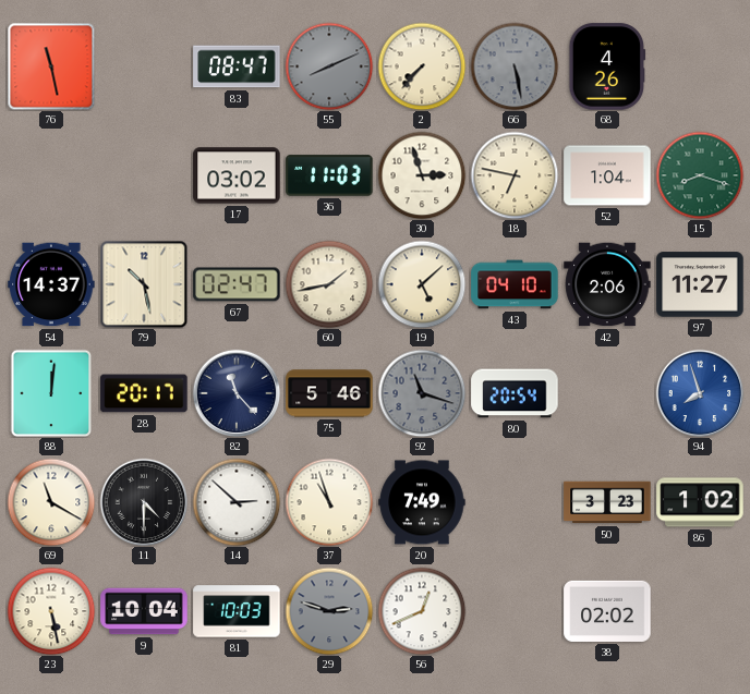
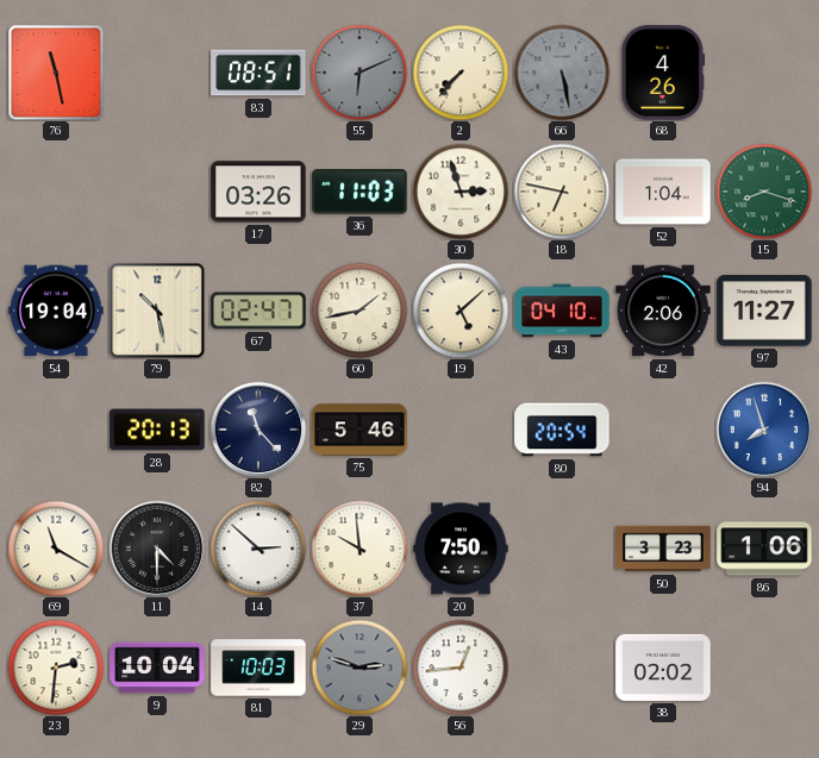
83: 08:47 -> 08:51 (258, 73)
55: 8:11 -> 6:11 (360, 73)
17: 03:02 -> 03:26 (258, 192)
54: 14:37 -> 19:04 (56, 311)
88: 12:01 -> none (51, 393)
28: 20:17 -> 20:13 (157, 430)
92: 11:18 -> none (422, 393)
37: 10:57 -> 9:59 (360, 549)
20: 7:49 -> 7:50 (461, 549)
86: 1:02 -> 1:06 (764, 549)
23: 5:28 -> 2:31 (56, 668)
56: 12:41 -> 12:44 (461, 668)
